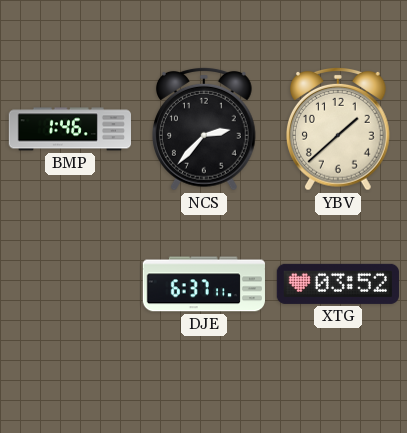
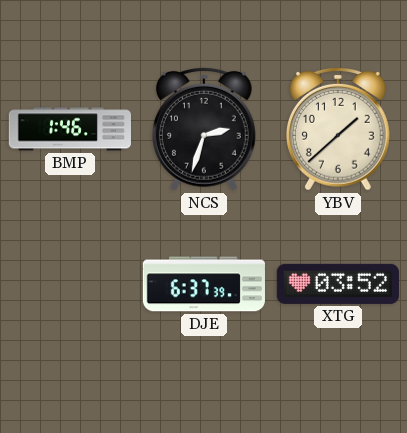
NCS: 2:37 -> 2:33 (204, 129)
DJE: 6:37:11 -> 6:37:39 (204, 284)
